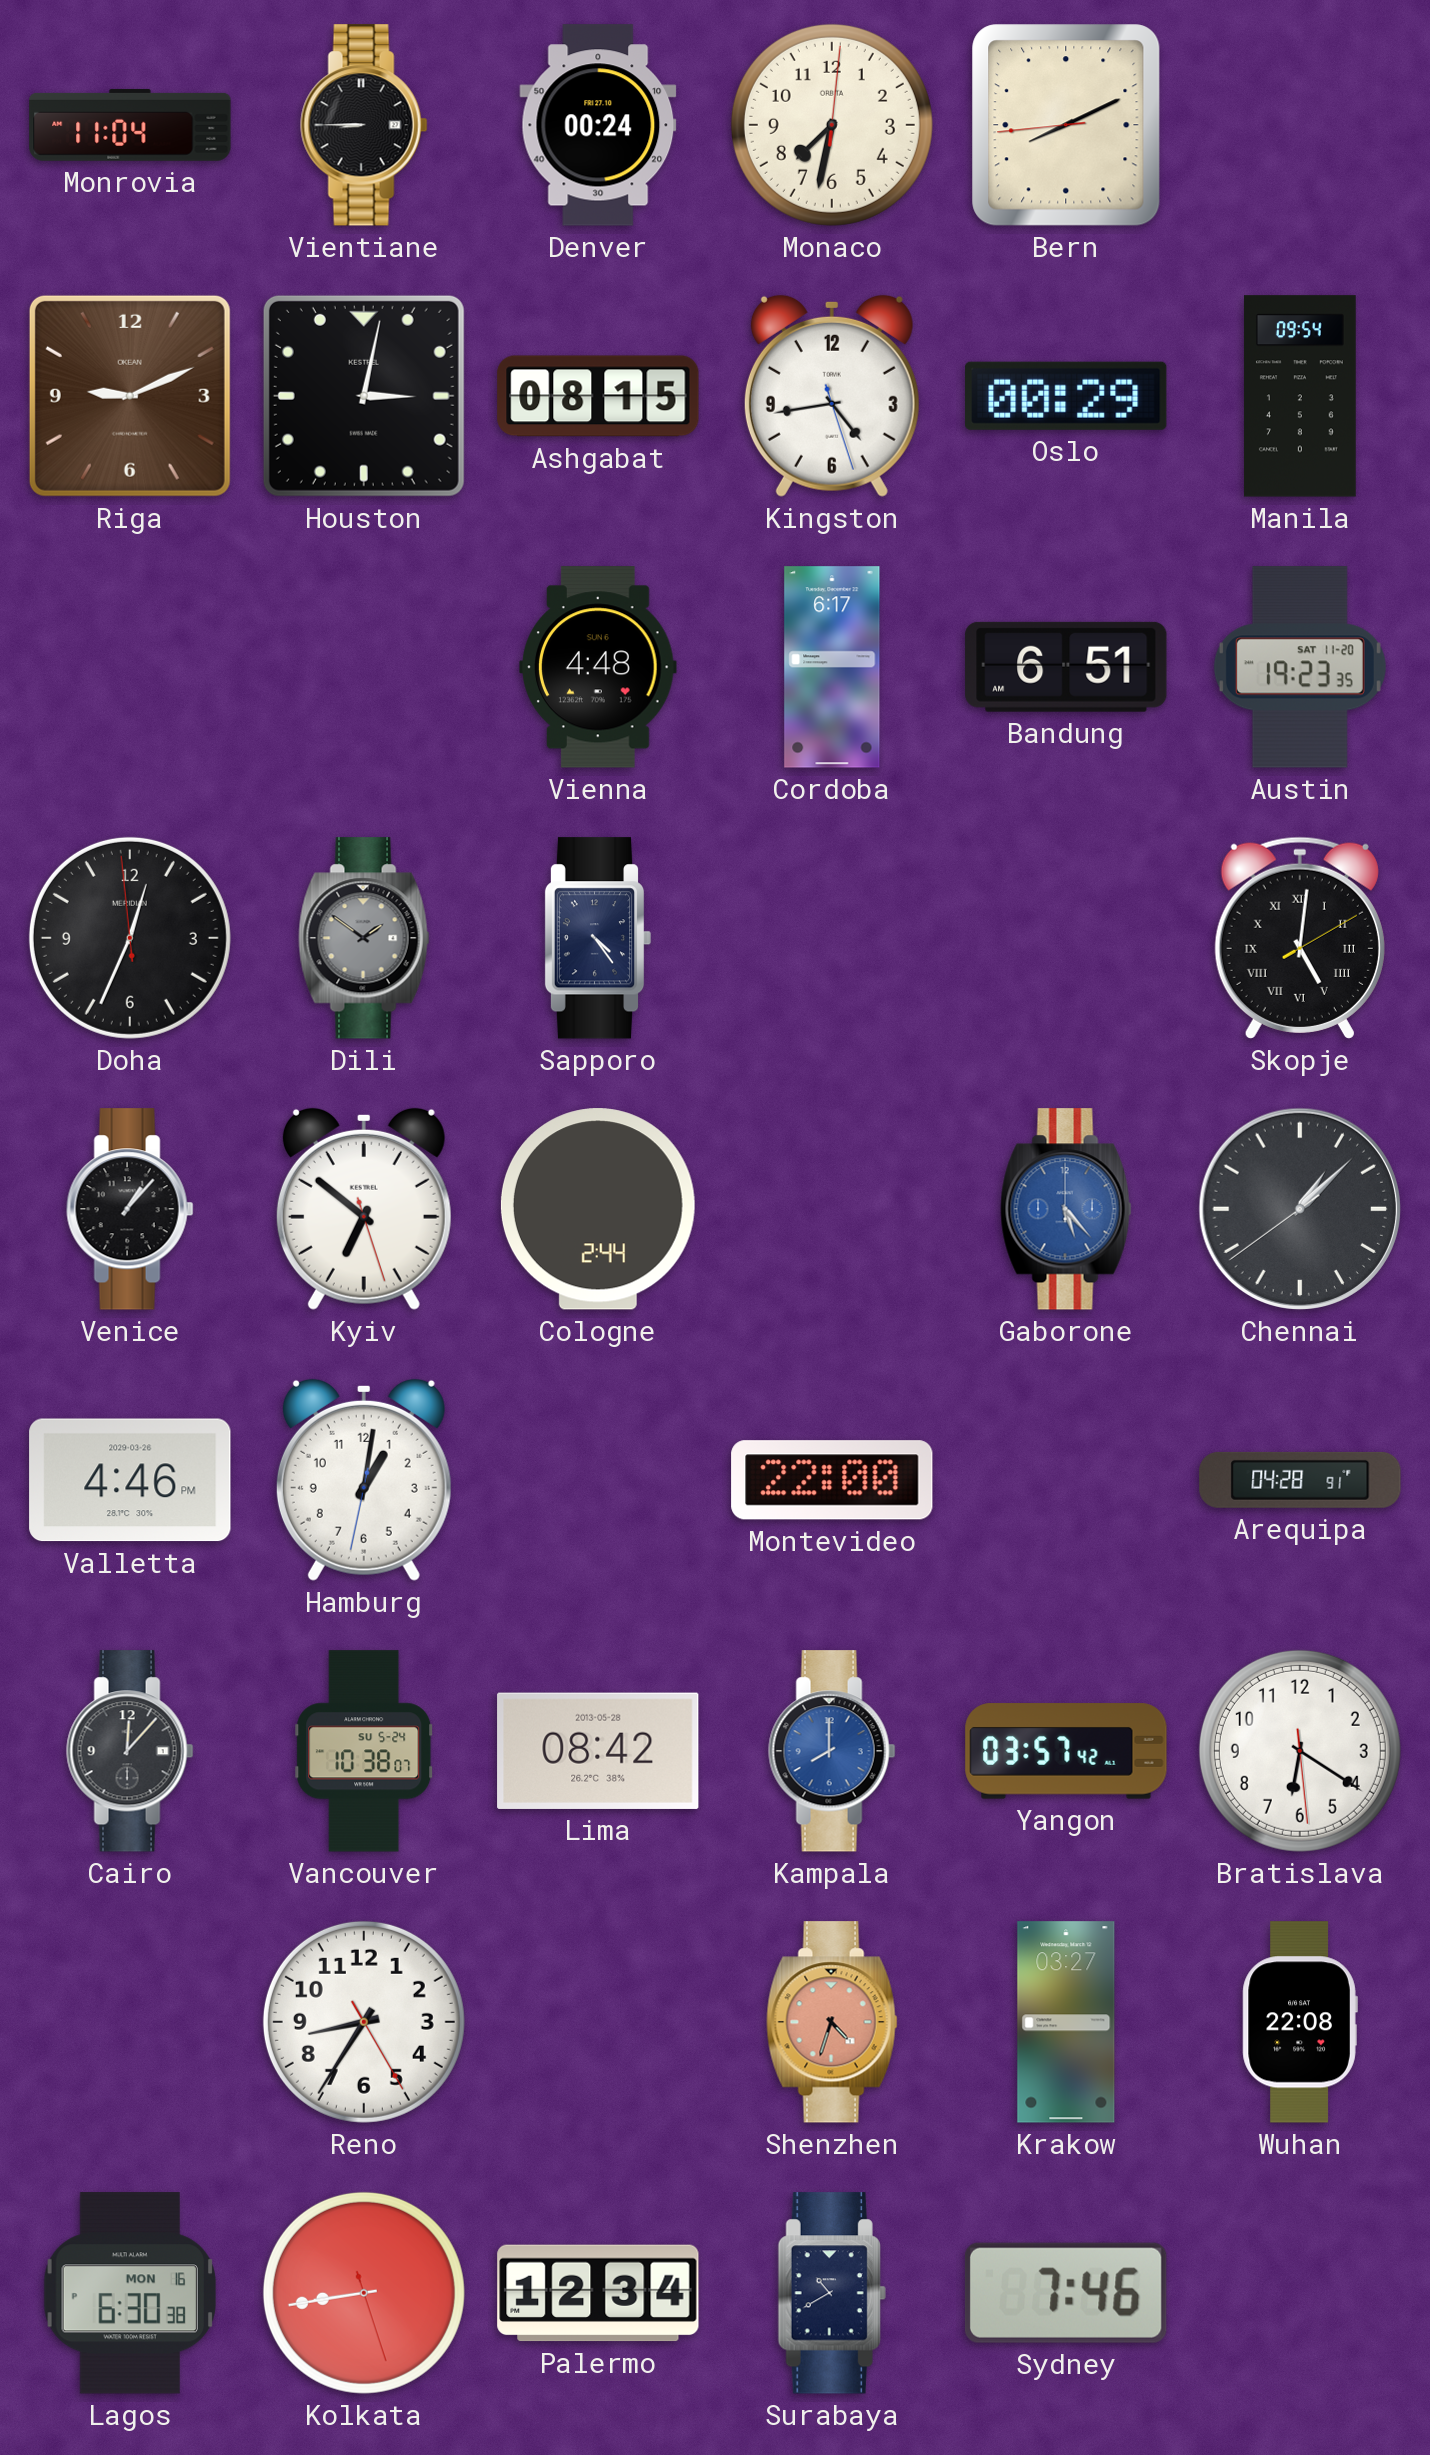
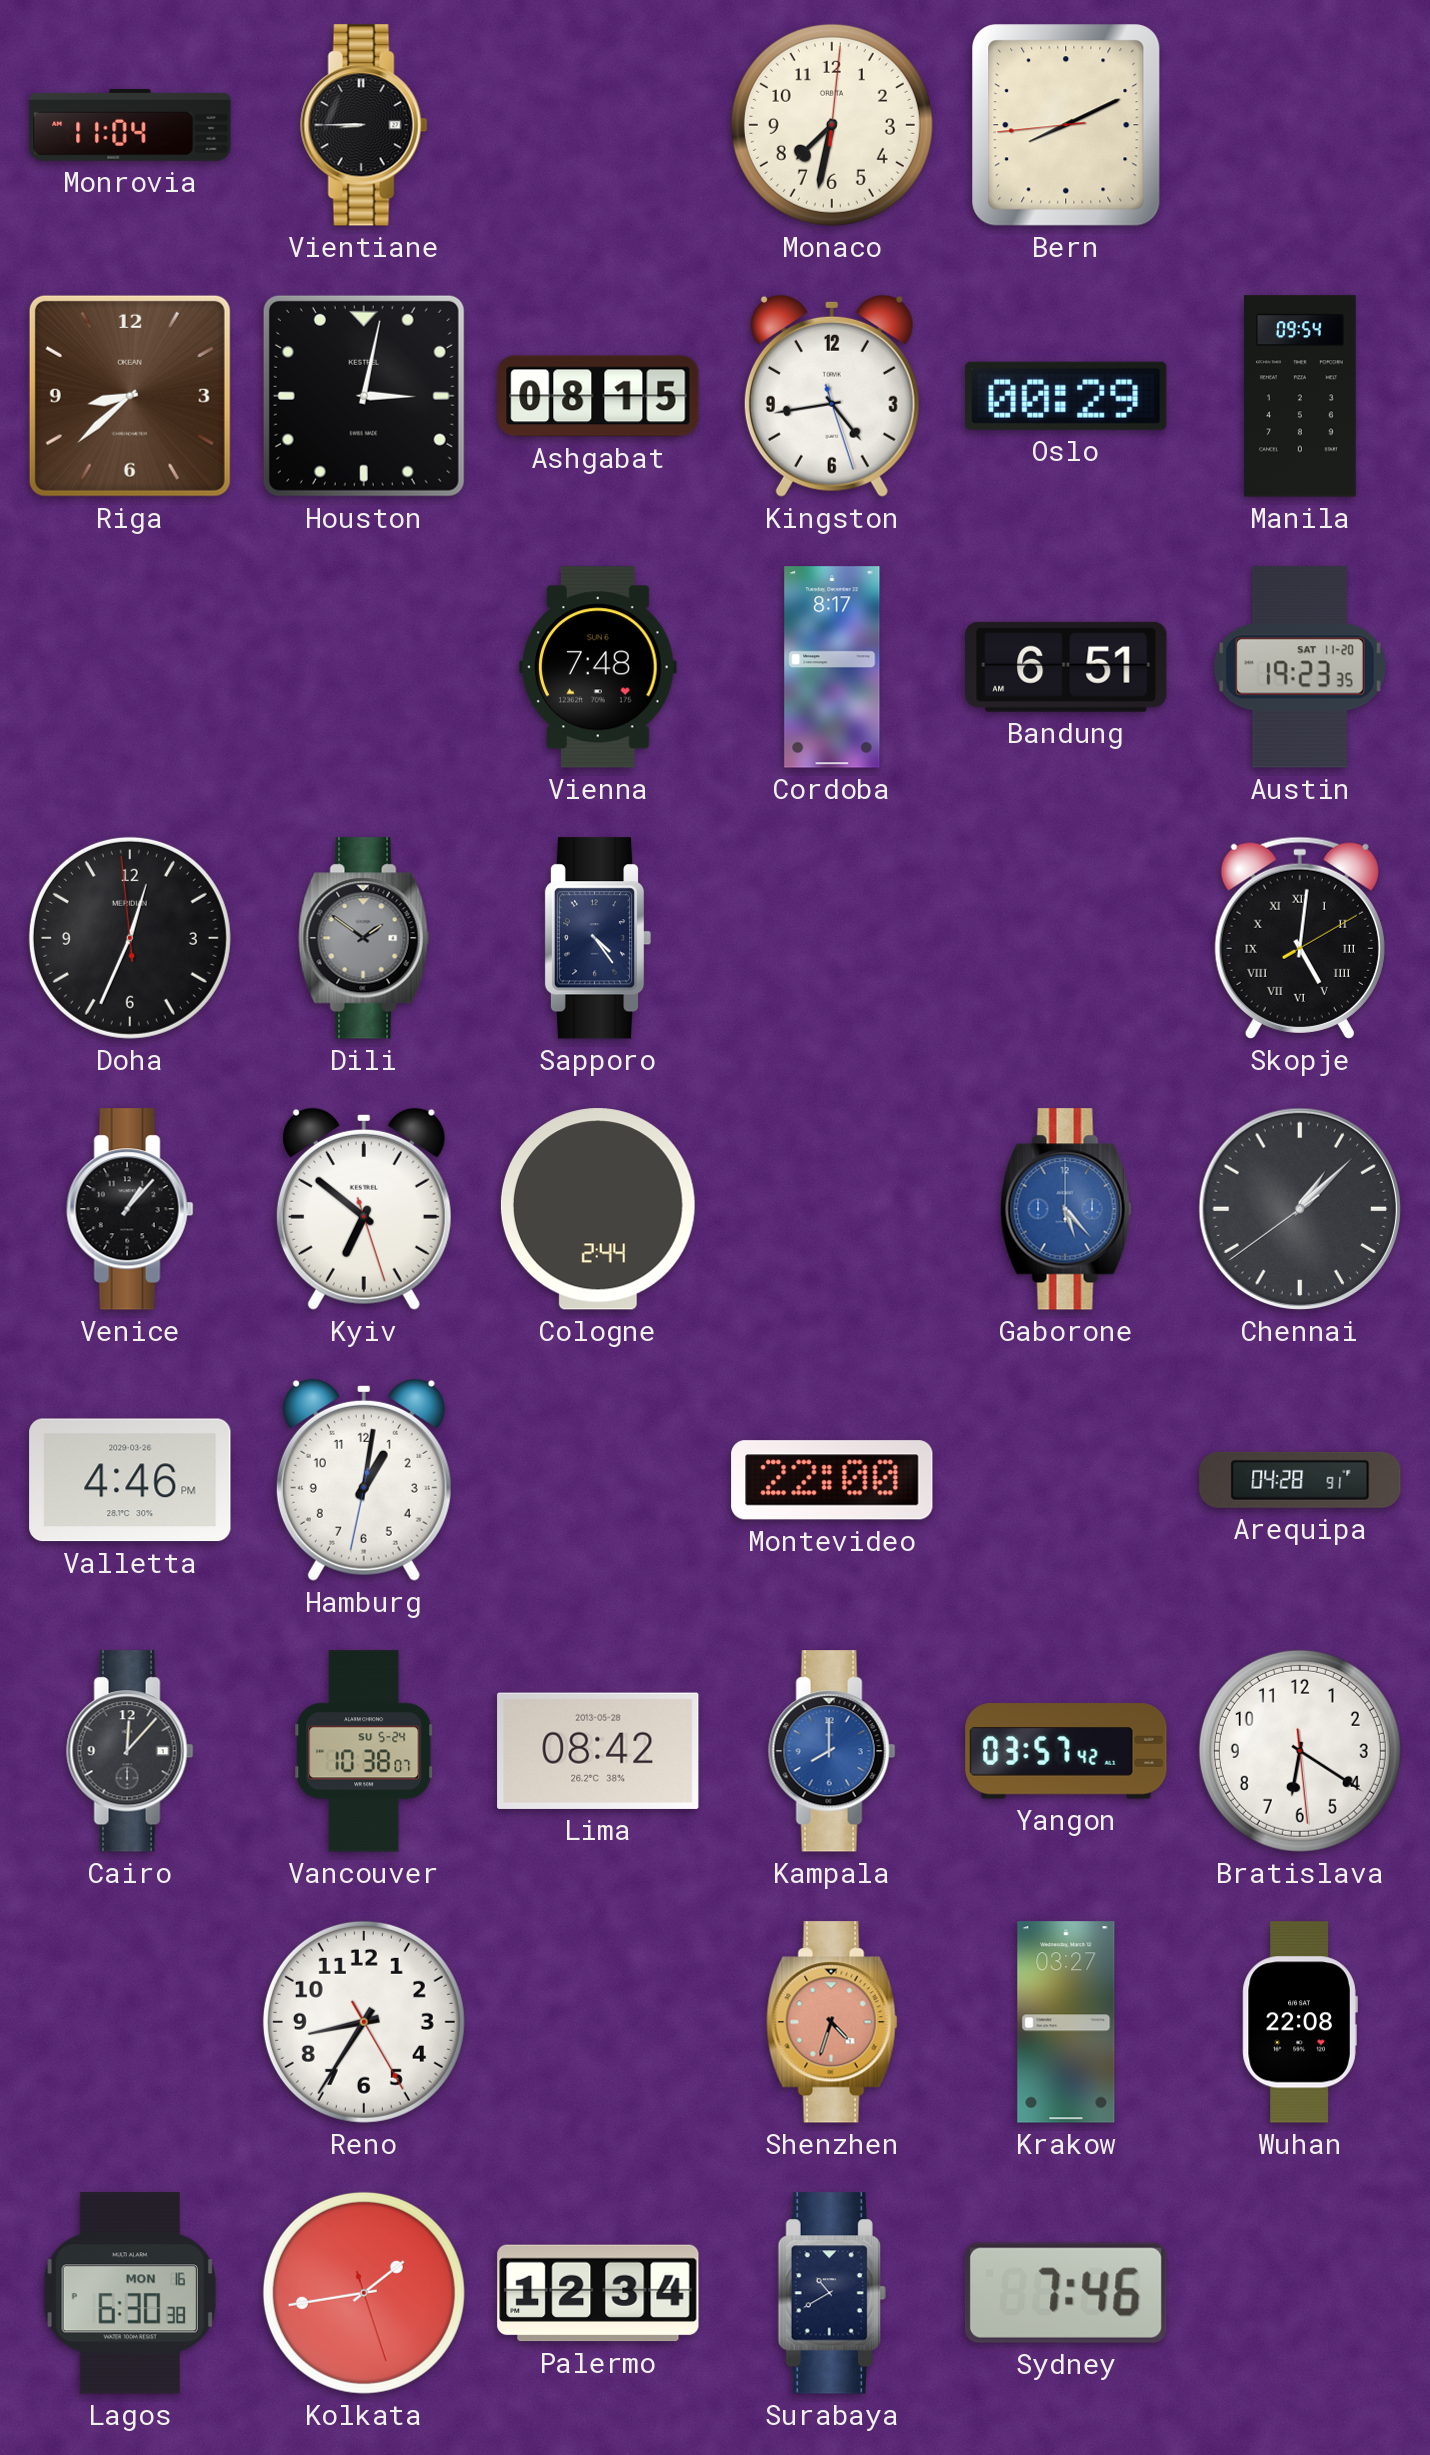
Denver: 00:24 -> none (598, 125)
Riga: 9:11 -> 8:38 (130, 396)
Vienna: 4:48 -> 7:48 (598, 667)
Cordoba: 6:17 -> 8:17 (832, 667)
Kolkata: 8:43 -> 1:43 (364, 2293)
